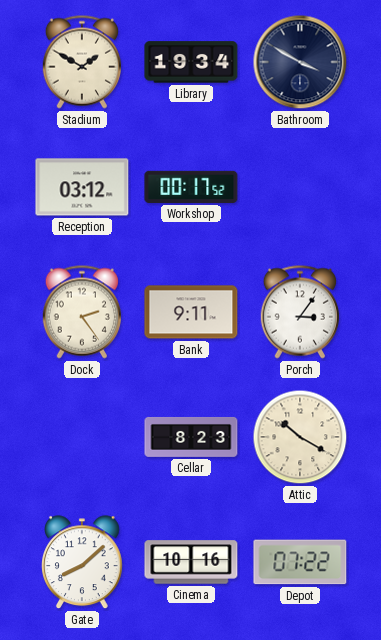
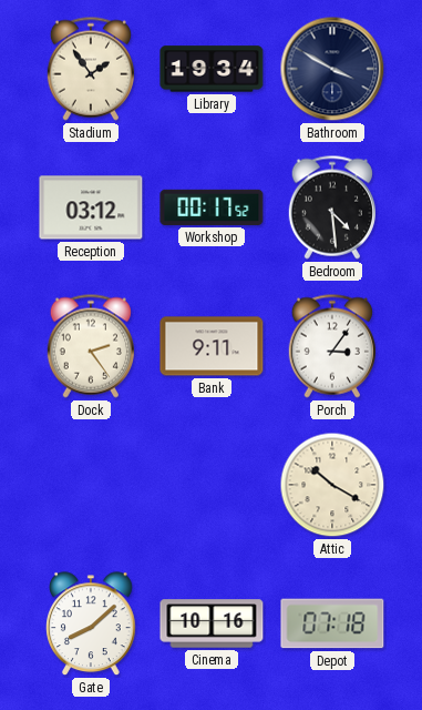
Stadium: 1:50 -> 1:54 (90, 69)
Bedroom: none -> 4:29 (331, 207)
Cellar: 8:23 -> none (191, 437)
Depot: 07:22 -> 07:18 (332, 623)
